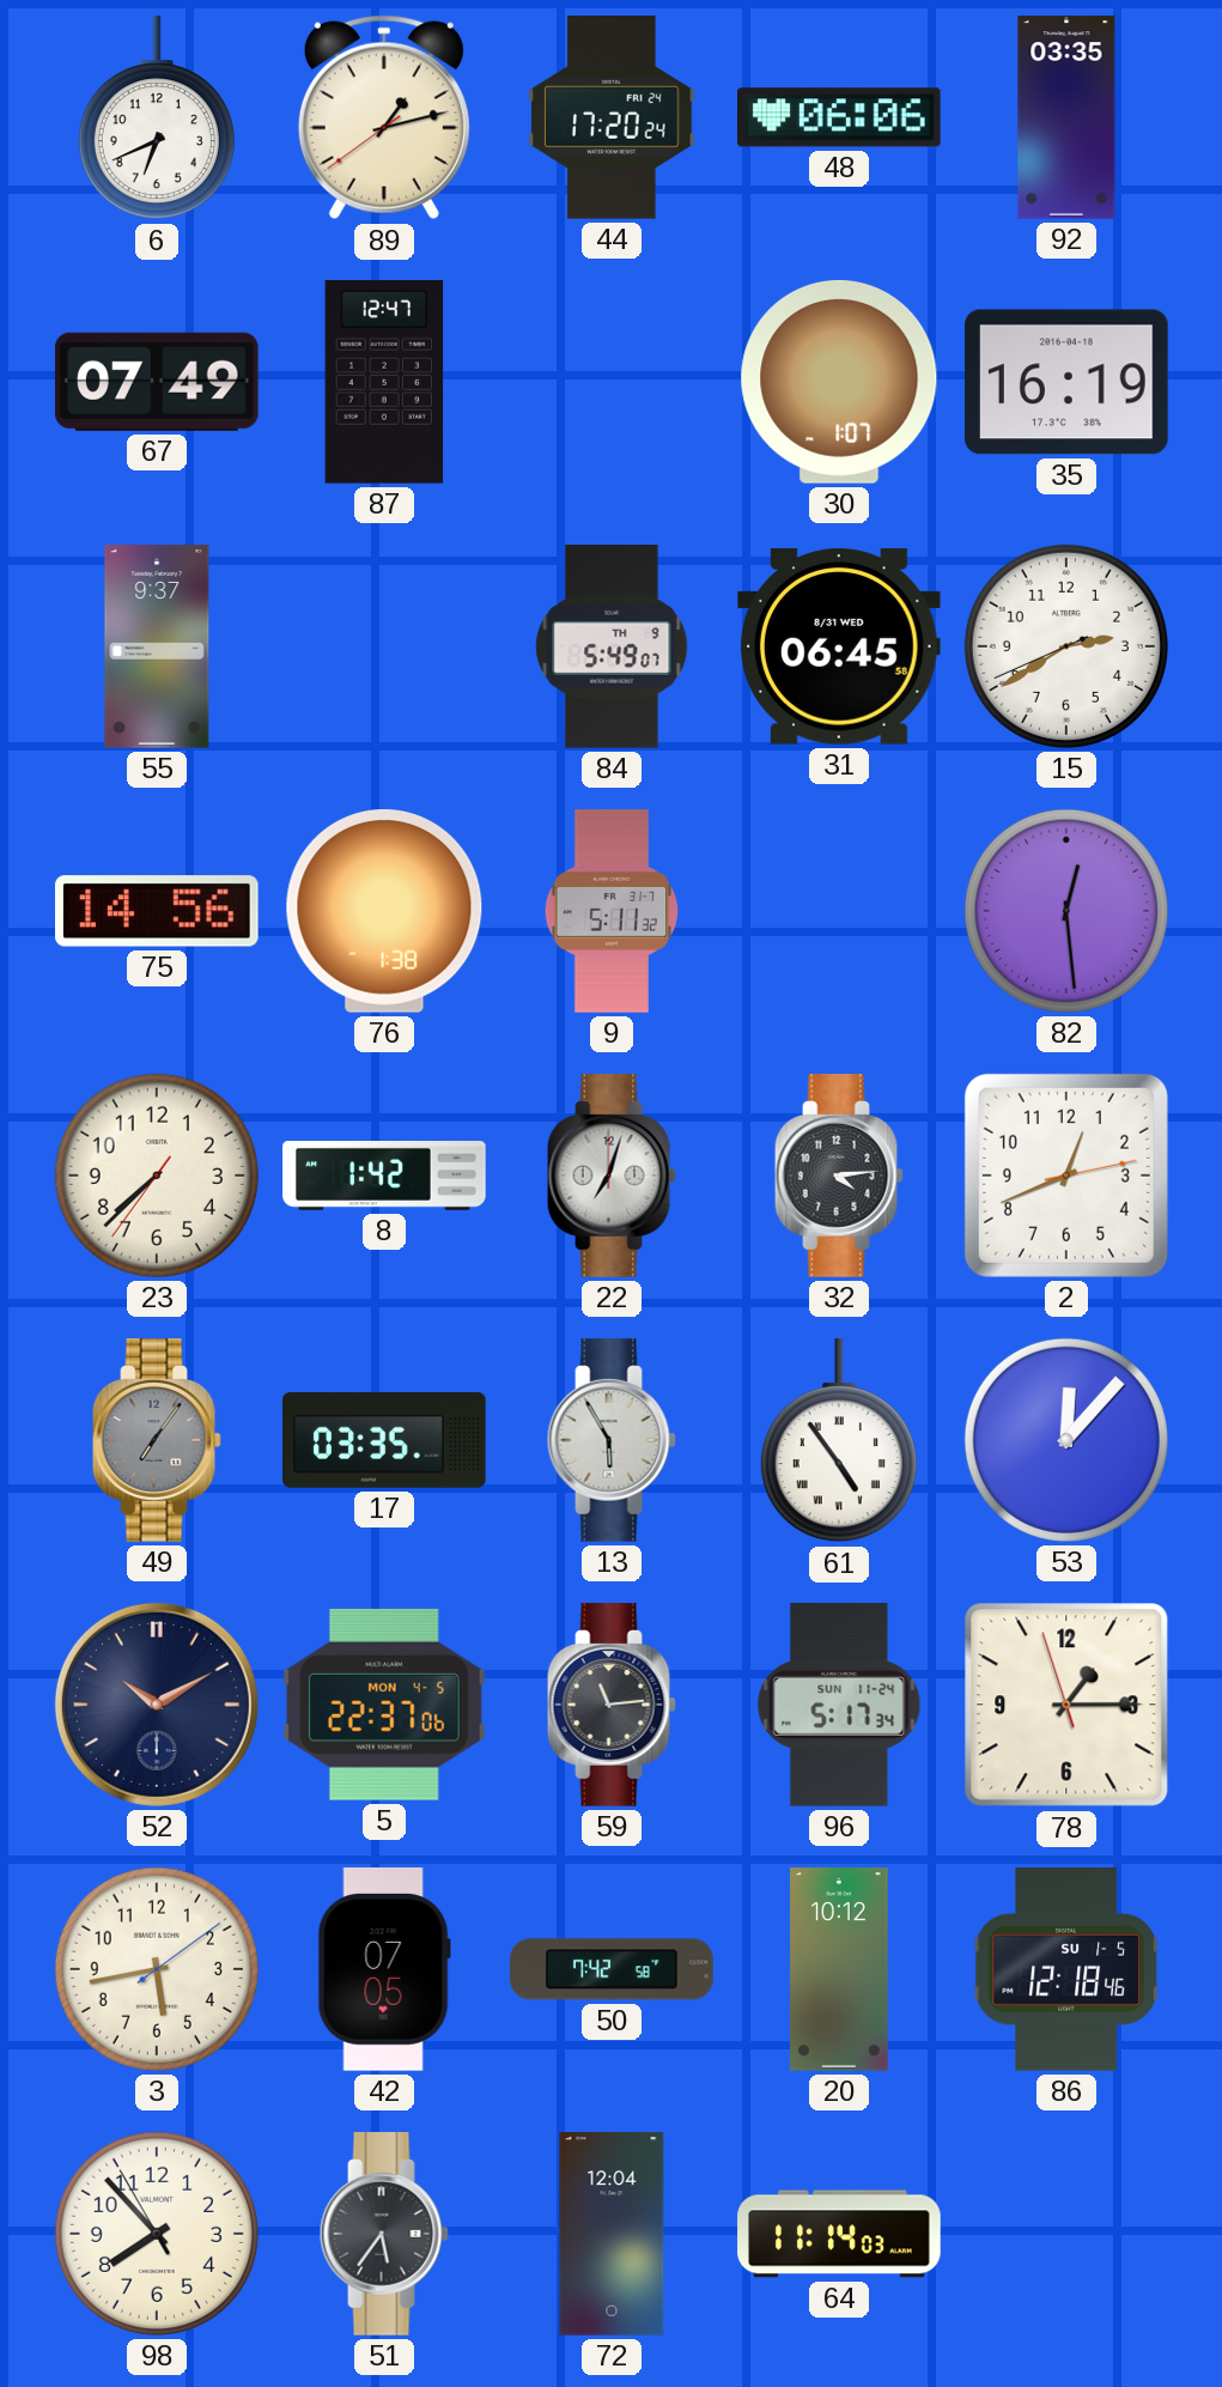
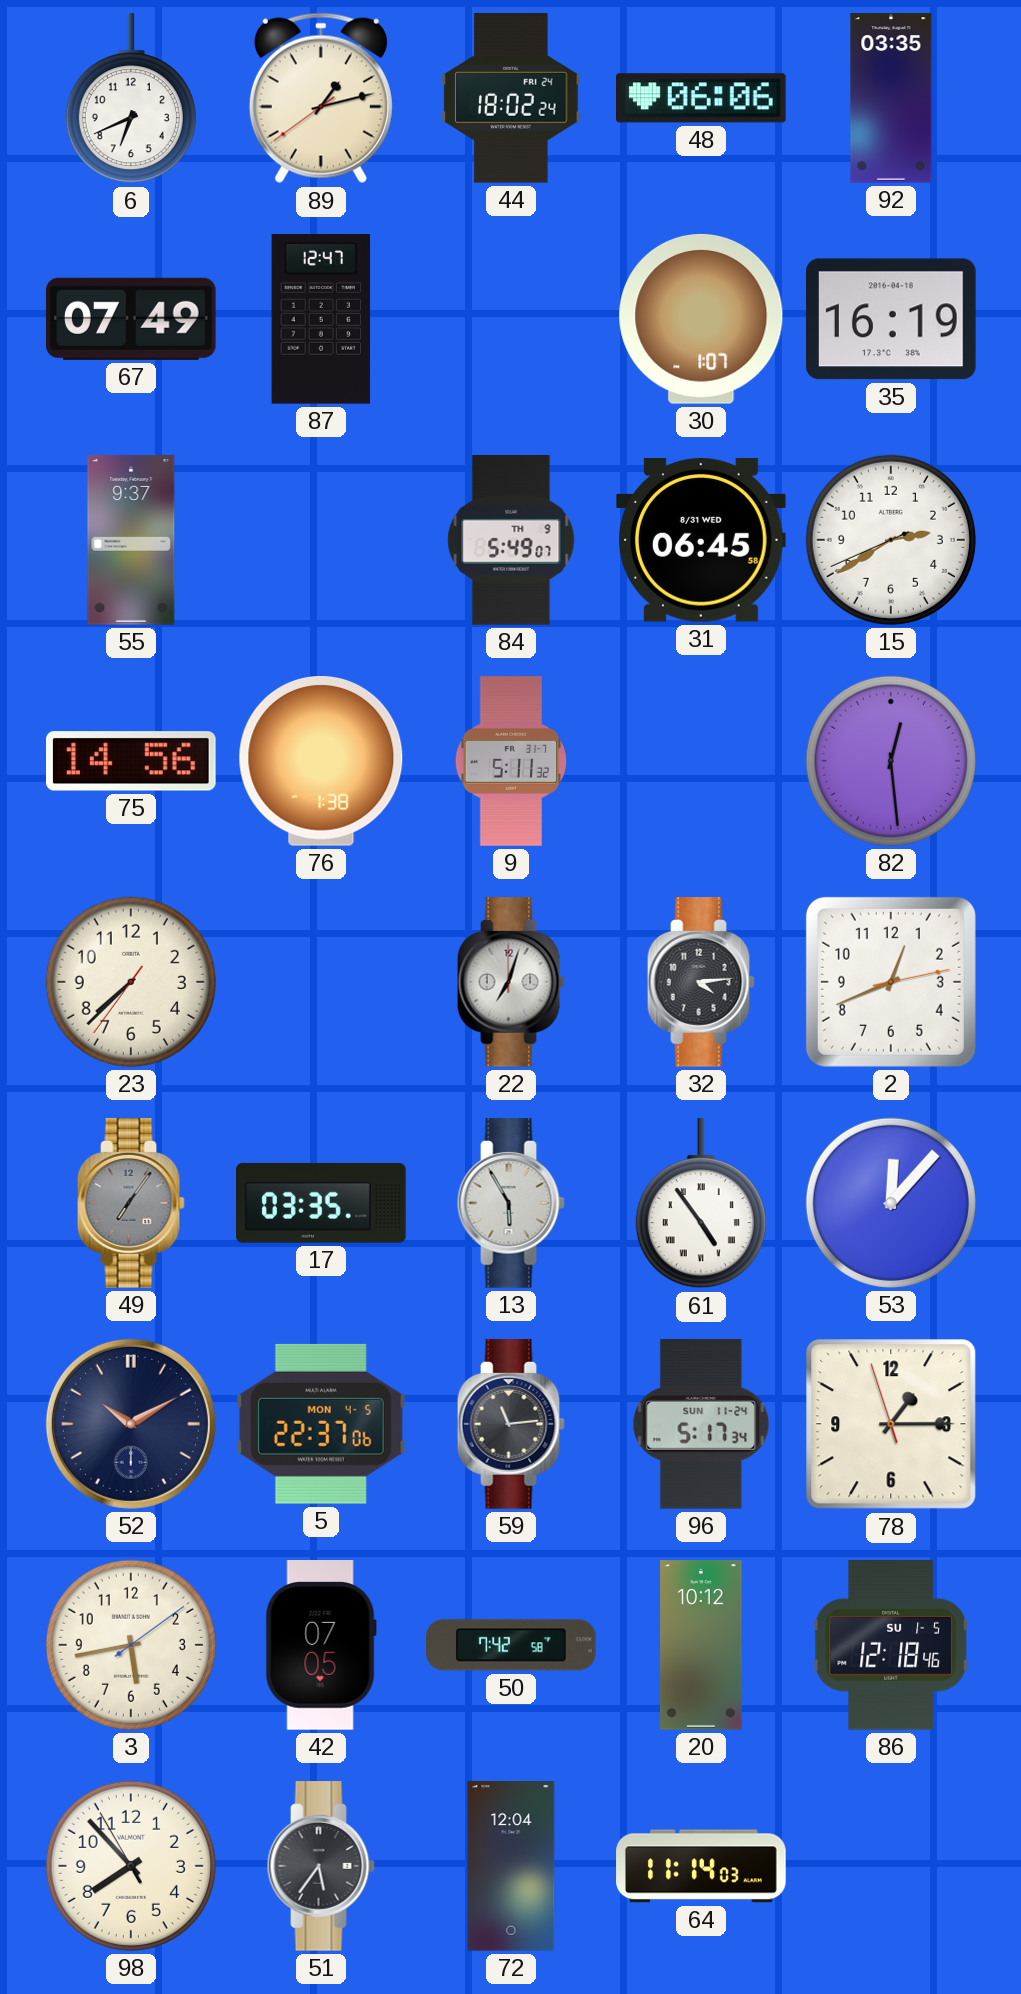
44: 17:20 -> 18:02 (511, 99)
8: 1:42 -> none (384, 1177)
